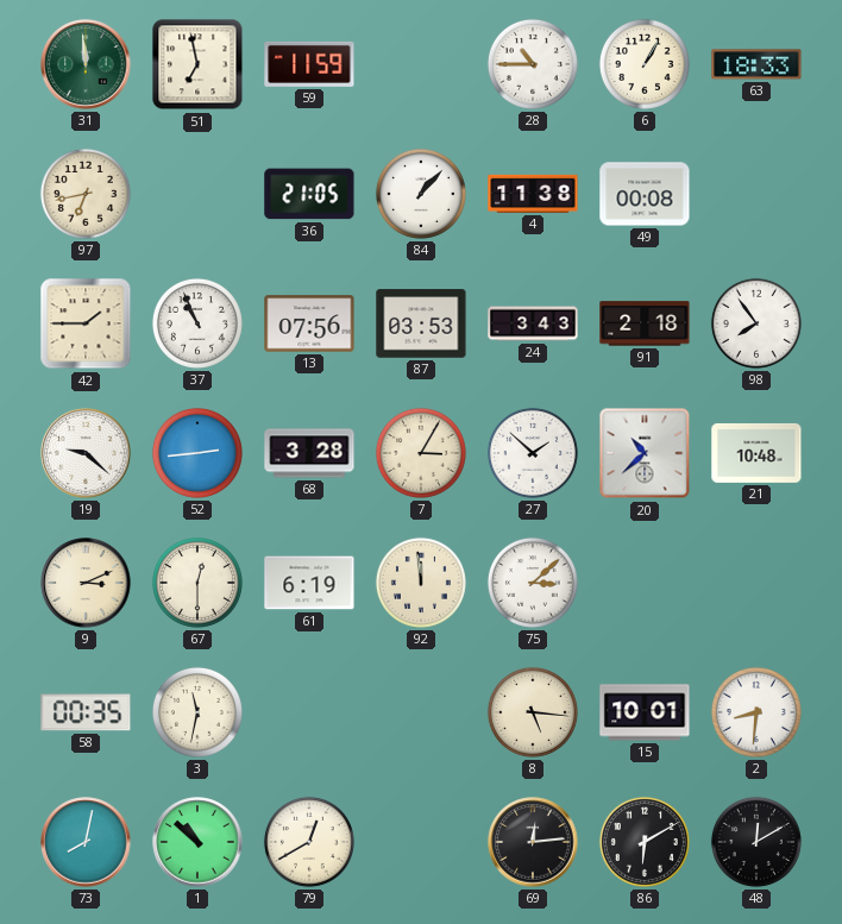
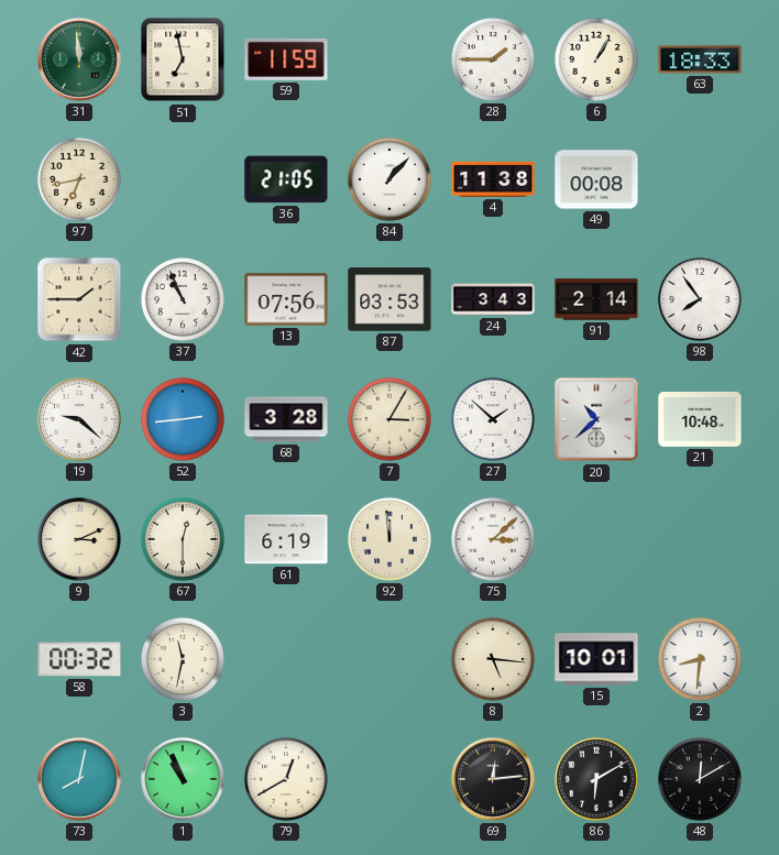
28: 10:45 -> 1:45 (493, 59)
91: 2:18 -> 2:14 (596, 299)
58: 00:35 -> 00:32 (79, 659)
1: 10:52 -> 10:56 (183, 779)
